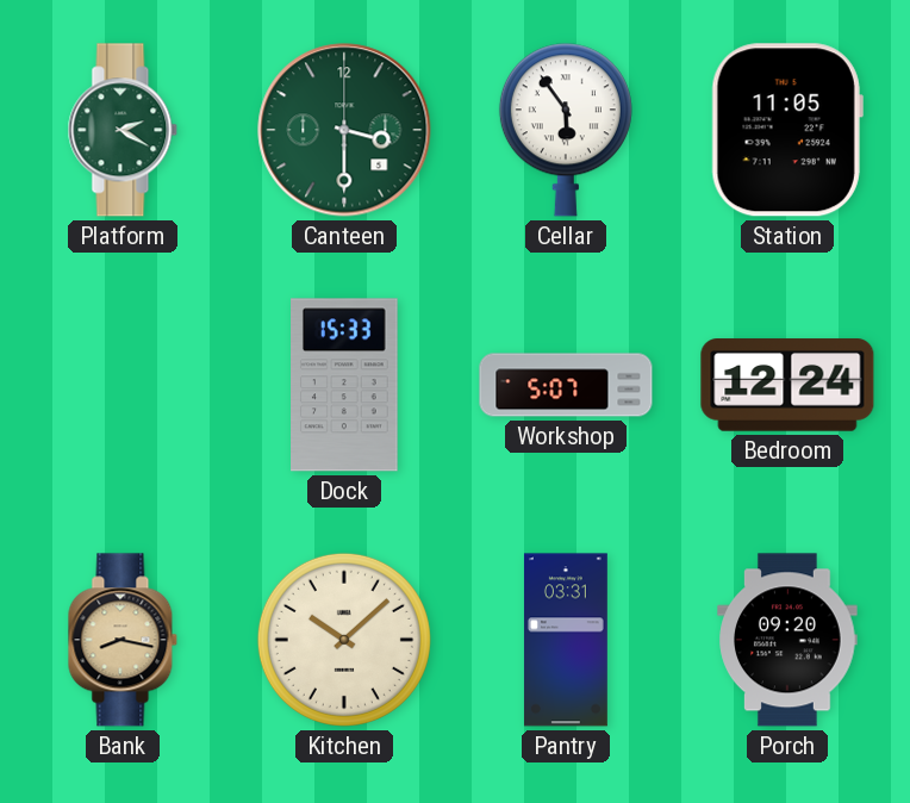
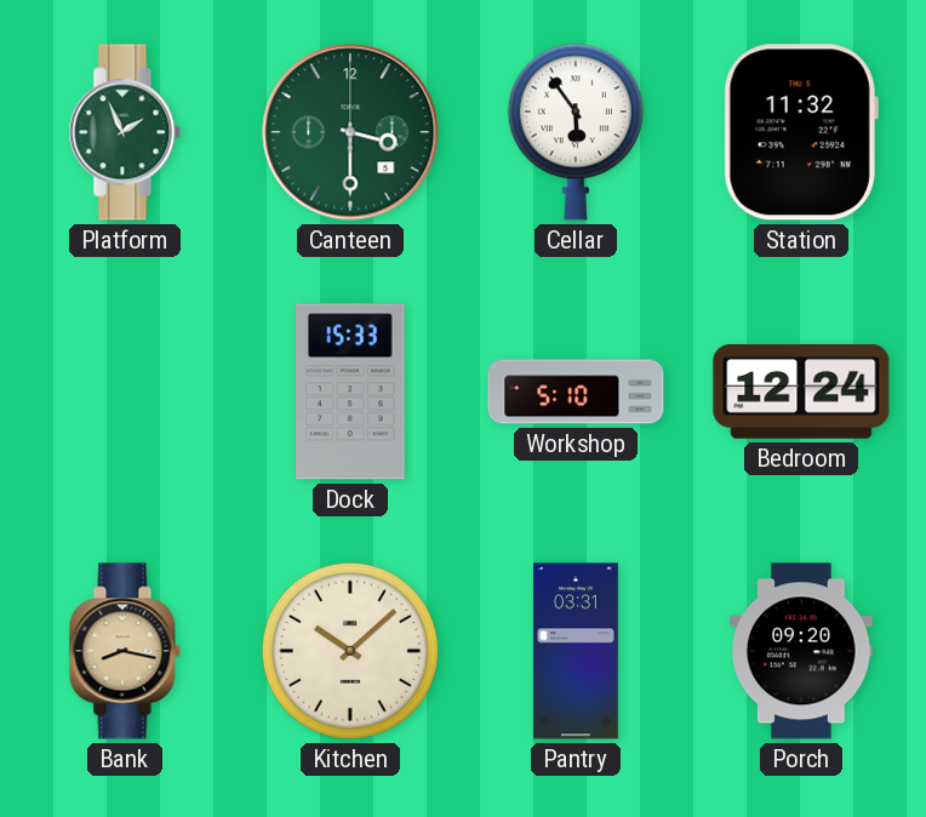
Platform: 2:20 -> 1:56 (125, 132)
Station: 11:05 -> 11:32 (801, 132)
Workshop: 5:07 -> 5:10 (576, 392)
